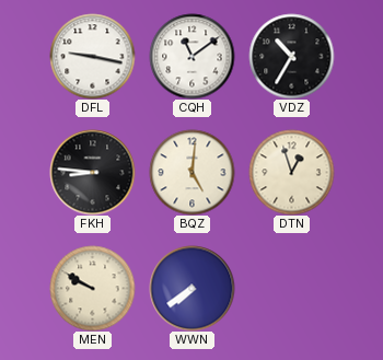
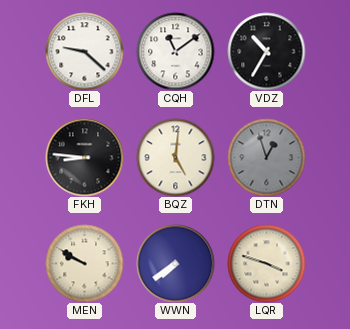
DFL: 9:17 -> 9:22 (84, 51)
DTN dial: cream -> grey (266, 157)
LQR: none -> 3:48 (266, 263)
